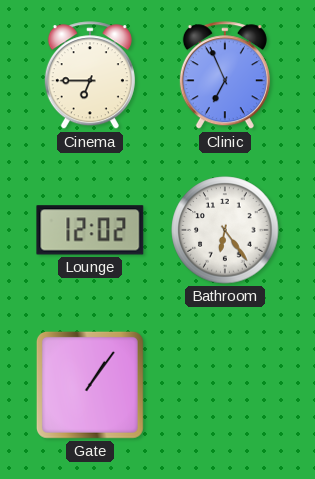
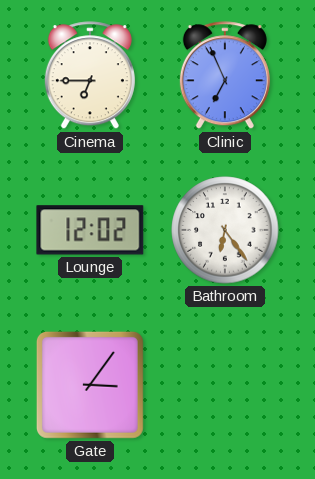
Gate: 1:06 -> 3:06 (90, 385)
